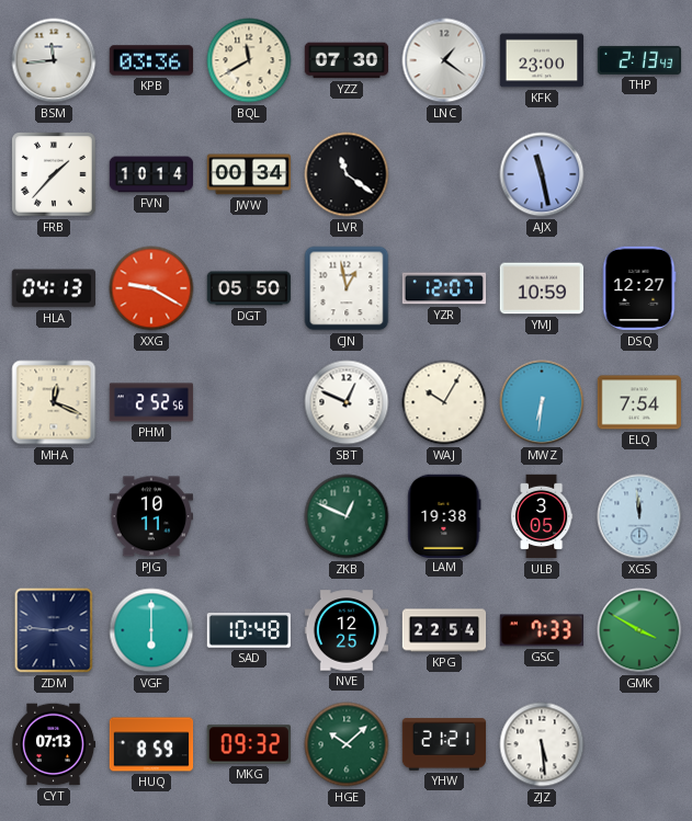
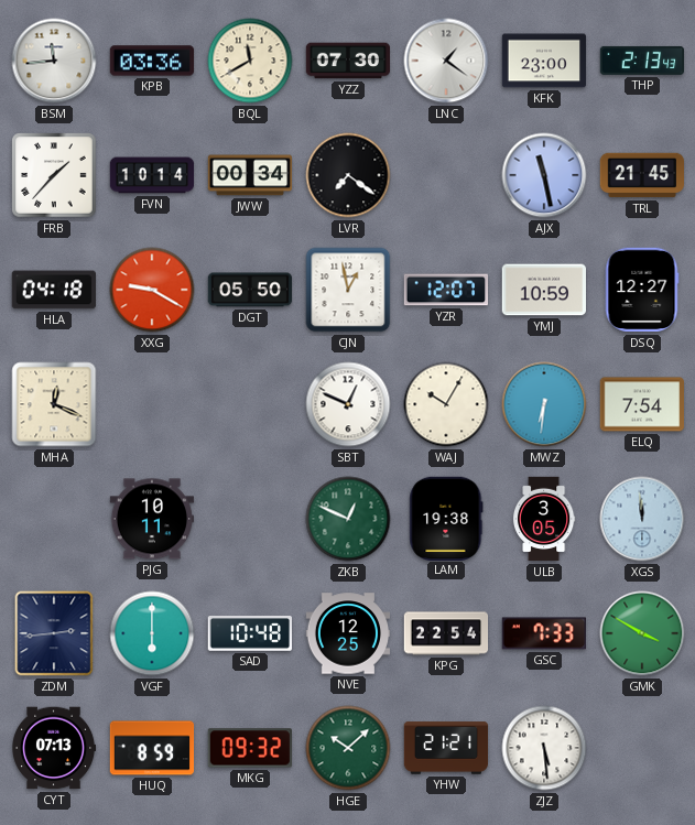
LVR: 11:21 -> 7:21 (348, 175)
TRL: none -> 21:45 (642, 175)
HLA: 04:13 -> 04:18 (53, 290)
PHM: 2:52 -> none (151, 402)
ZDM: 2:46 -> 2:44 (54, 633)
